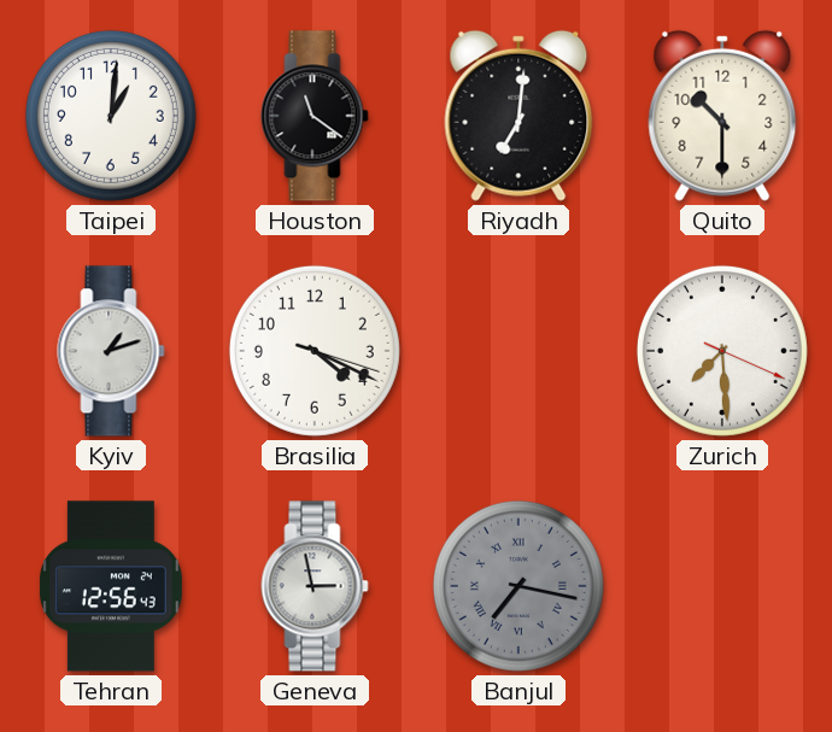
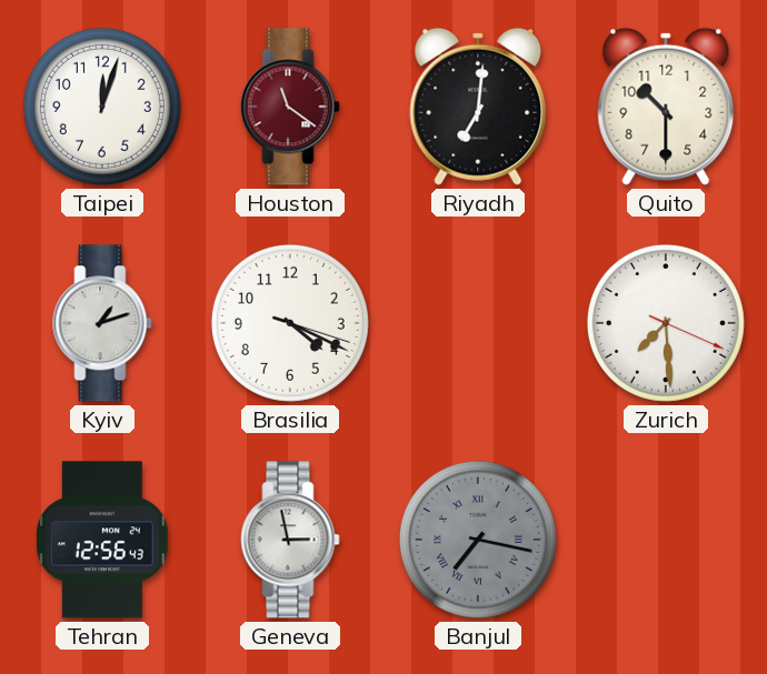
Taipei: 1:01 -> 12:03 (102, 107)
Houston dial: black -> burgundy (290, 107)
